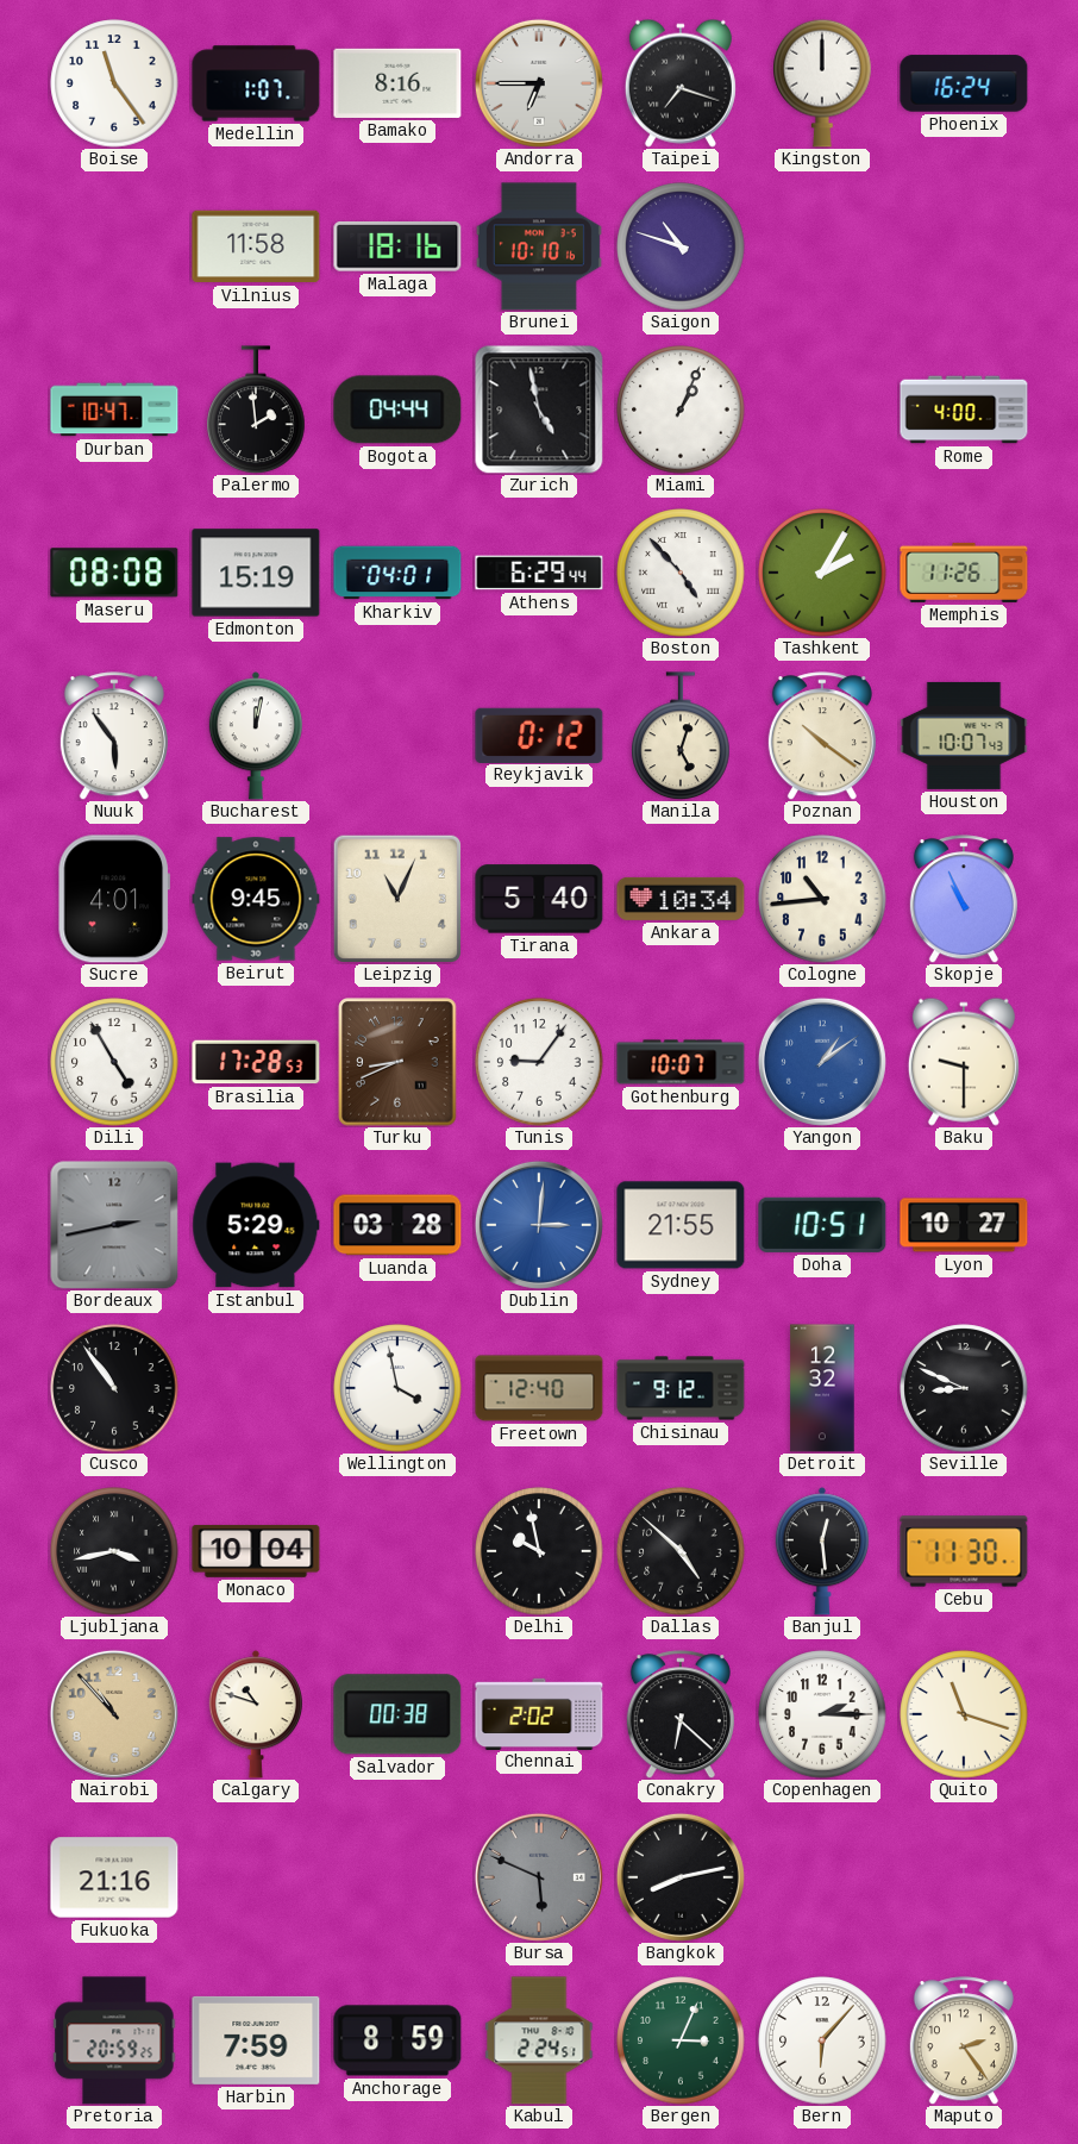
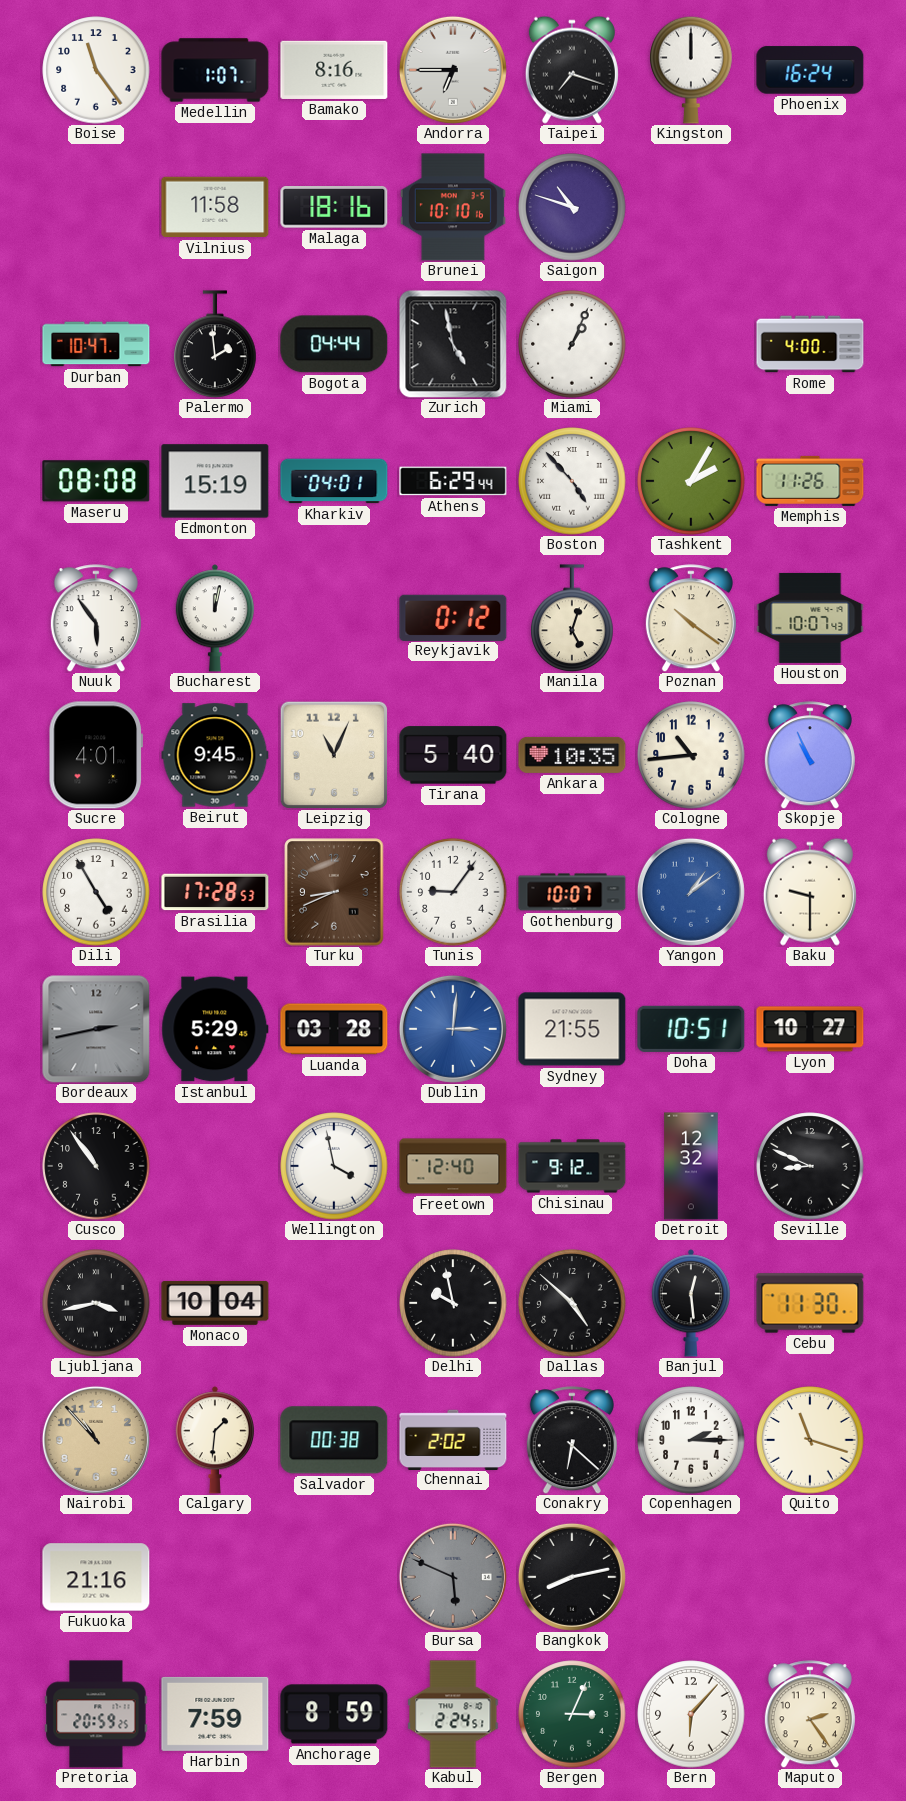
Ankara: 10:34 -> 10:35 (572, 755)
Calgary: 10:48 -> 1:31 (215, 1440)
